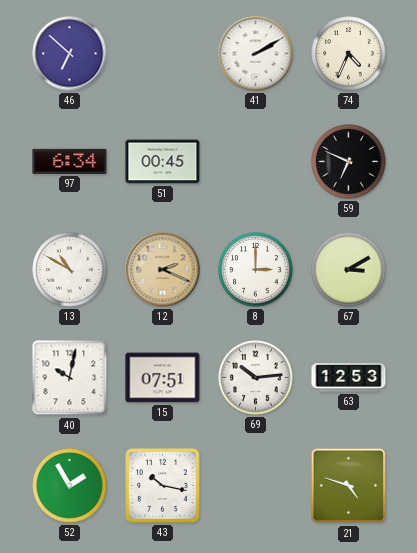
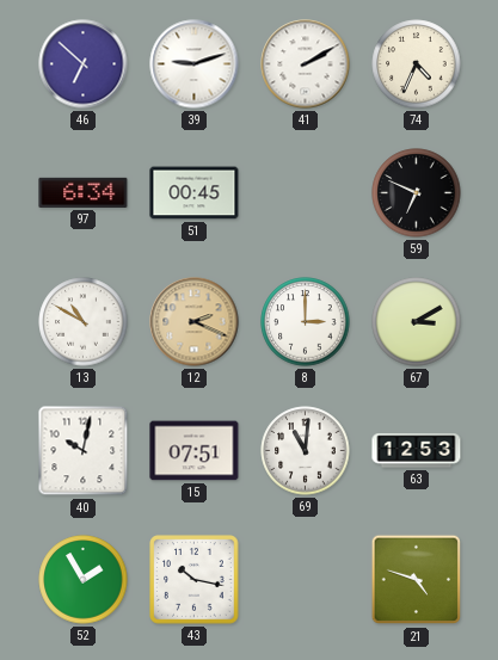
39: none -> 9:12 (195, 64)
69: 10:14 -> 11:01 (306, 451)
